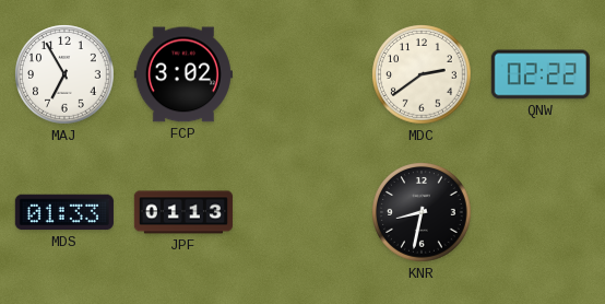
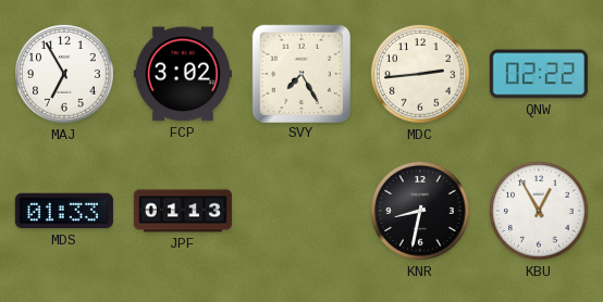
SVY: none -> 7:25 (300, 73)
MDC: 2:39 -> 2:44 (420, 74)
KBU: none -> 12:55 (539, 211)
